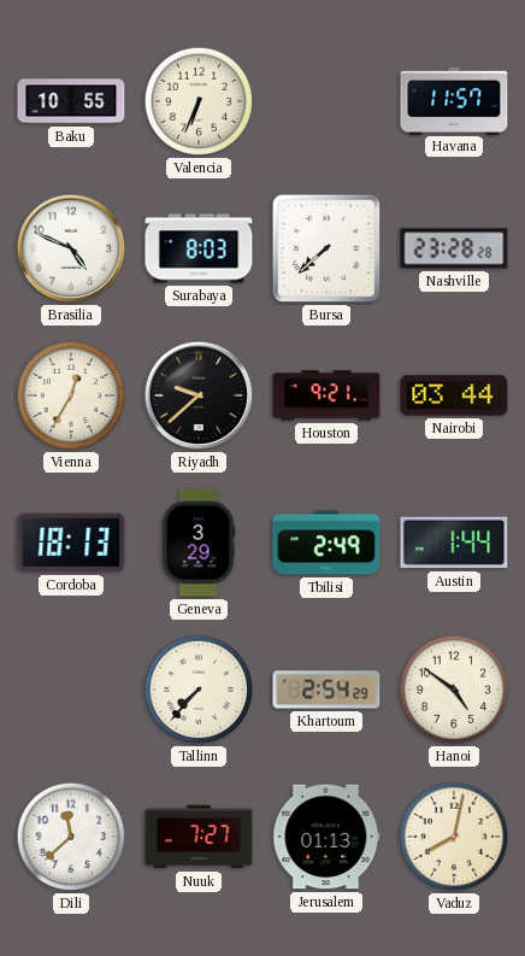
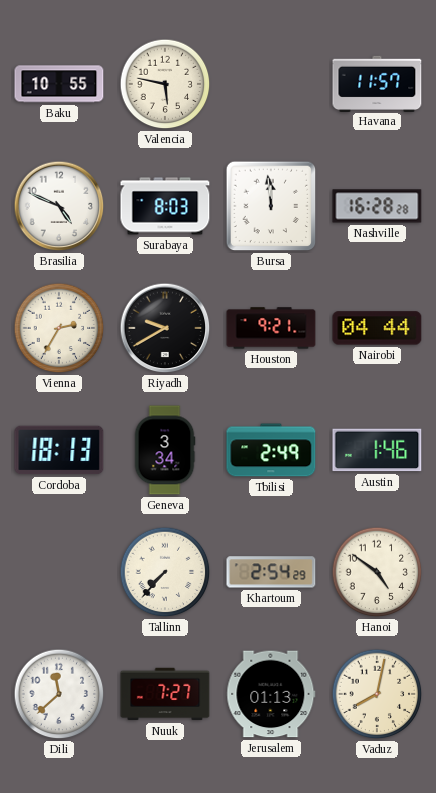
Valencia: 6:34 -> 5:47 (165, 84)
Bursa: 7:38 -> 11:59 (271, 206)
Nashville: 23:28 -> 16:28 (377, 206)
Vienna: 12:35 -> 2:35 (59, 328)
Riyadh: 9:38 -> 9:40 (165, 328)
Nairobi: 03:44 -> 04:44 (377, 328)
Geneva: 3:29 -> 3:34 (165, 450)
Austin: 1:44 -> 1:46 (377, 450)
